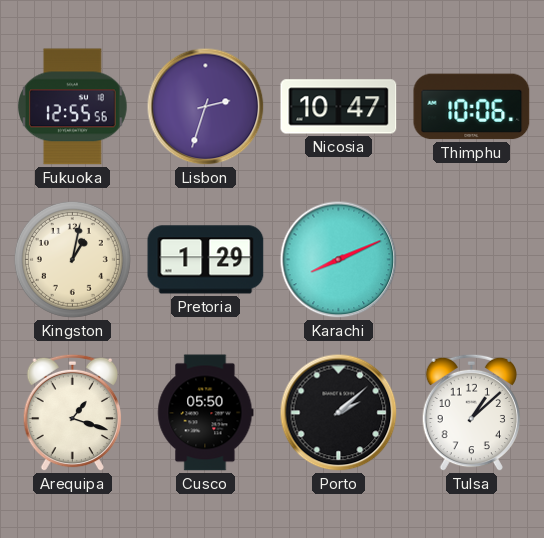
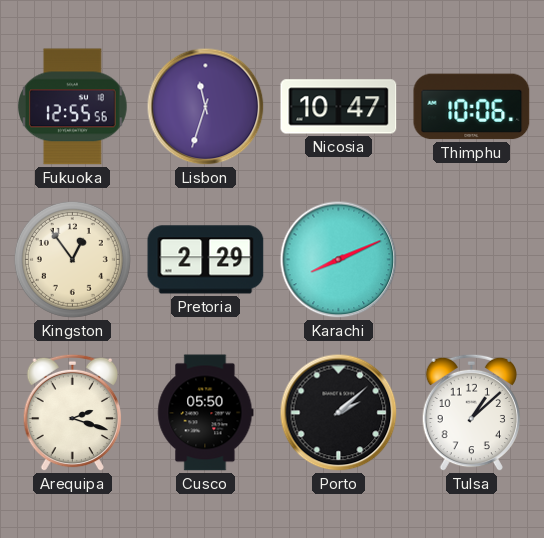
Lisbon: 2:33 -> 11:33 (206, 107)
Kingston: 1:02 -> 12:54 (72, 259)
Pretoria: 1:29 -> 2:29 (206, 260)
Arequipa: 1:18 -> 2:18 (72, 413)
